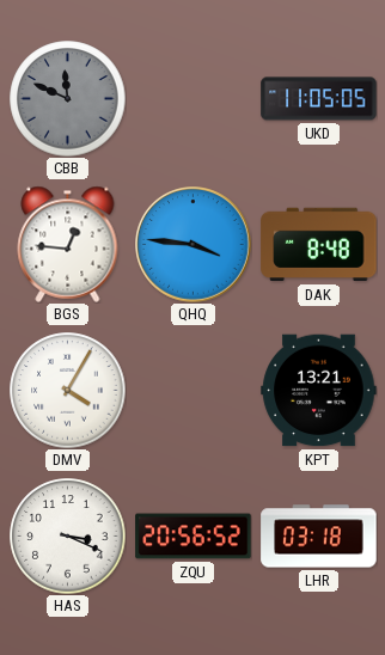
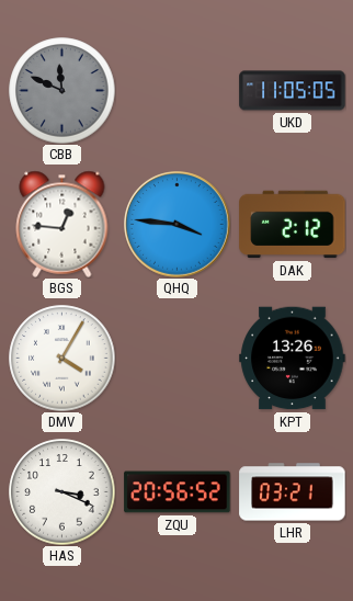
DAK: 8:48 -> 2:12 (293, 225)
KPT: 13:21 -> 13:26 (293, 359)
LHR: 03:18 -> 03:21 (293, 492)
